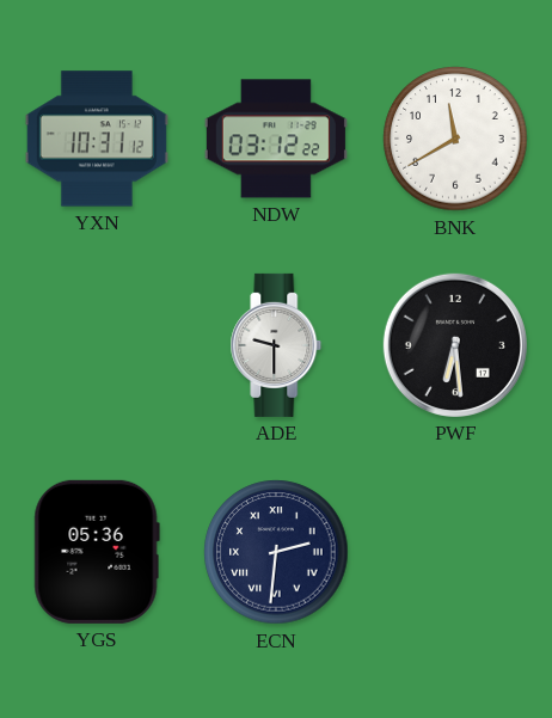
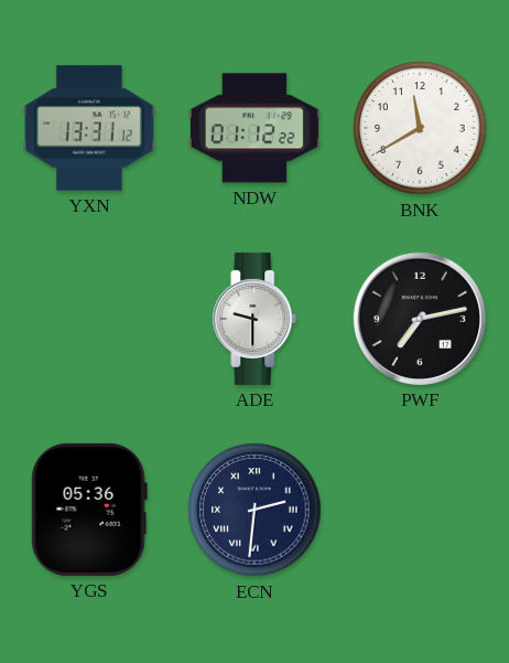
YXN: 10:31 -> 13:31 (89, 128)
NDW: 03:12 -> 01:12 (254, 128)
PWF: 6:29 -> 7:13 (420, 319)
